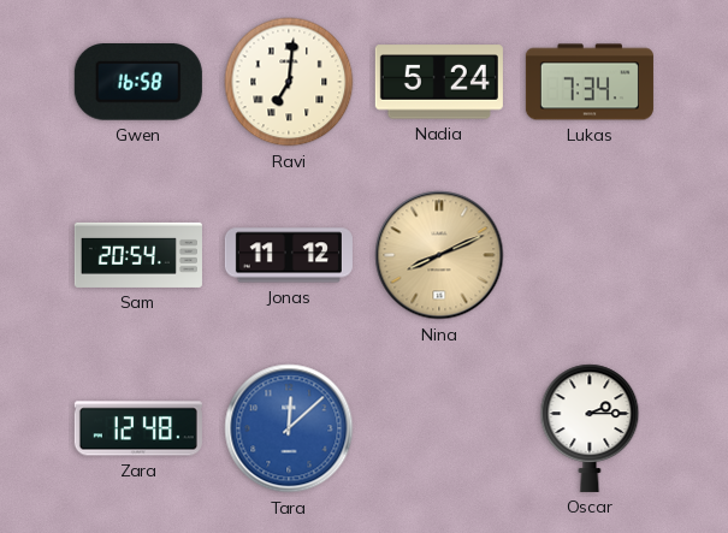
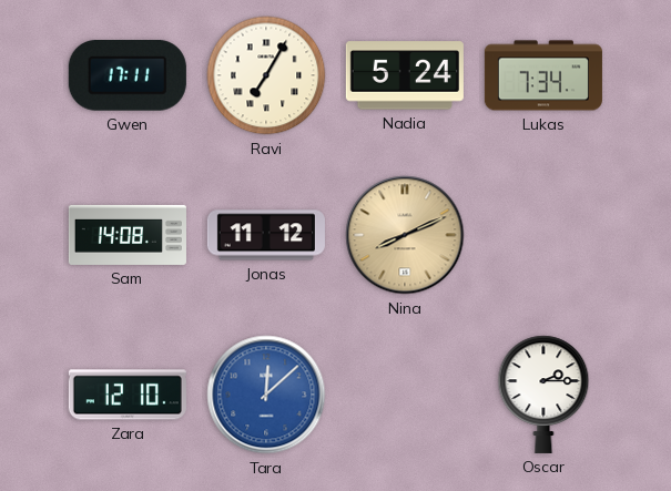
Gwen: 16:58 -> 17:11 (128, 76)
Ravi: 7:01 -> 7:05 (266, 75)
Sam: 20:54 -> 14:08 (128, 235)
Zara: 12:48 -> 12:10 (128, 395)
